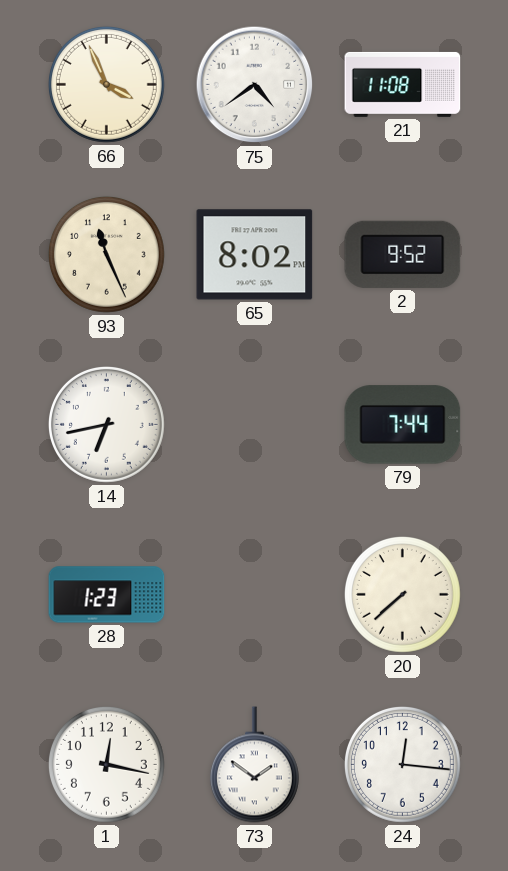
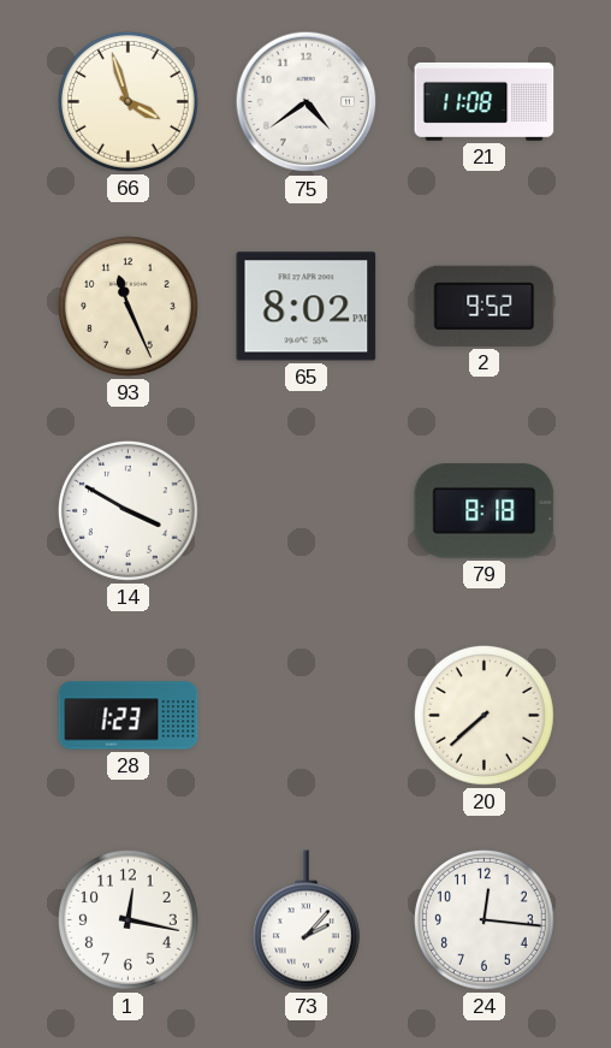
66: 3:56 -> 3:57 (127, 101)
14: 6:43 -> 3:50 (127, 510)
79: 7:44 -> 8:18 (485, 511)
73: 1:51 -> 2:07 (305, 920)
